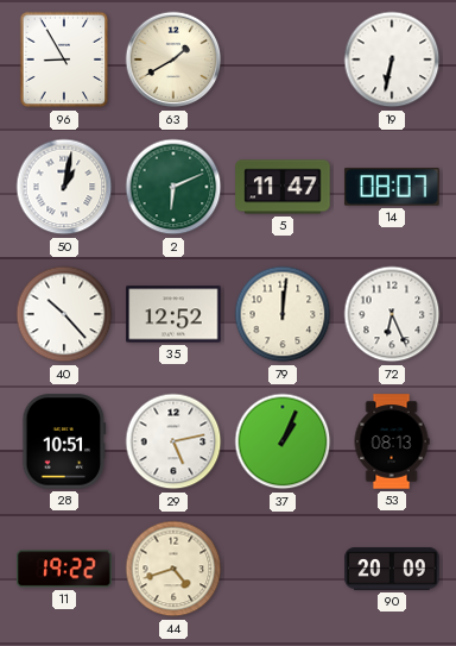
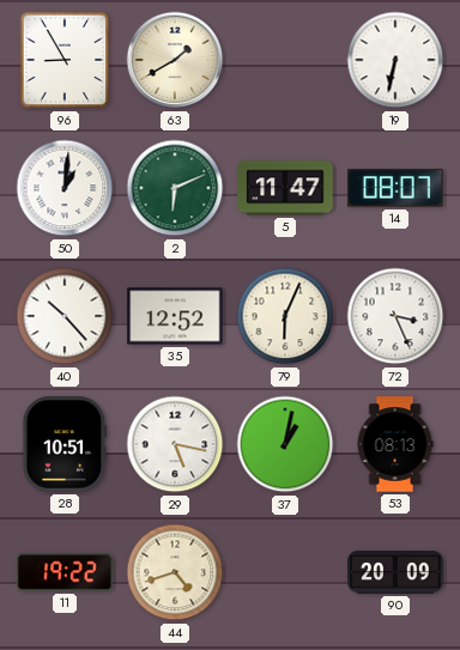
50: 1:02 -> 1:01 (65, 188)
79: 12:01 -> 6:04 (285, 316)
72: 6:26 -> 3:26 (395, 316)
29: 5:13 -> 5:17 (175, 444)
37: 1:04 -> 1:02 (285, 444)
